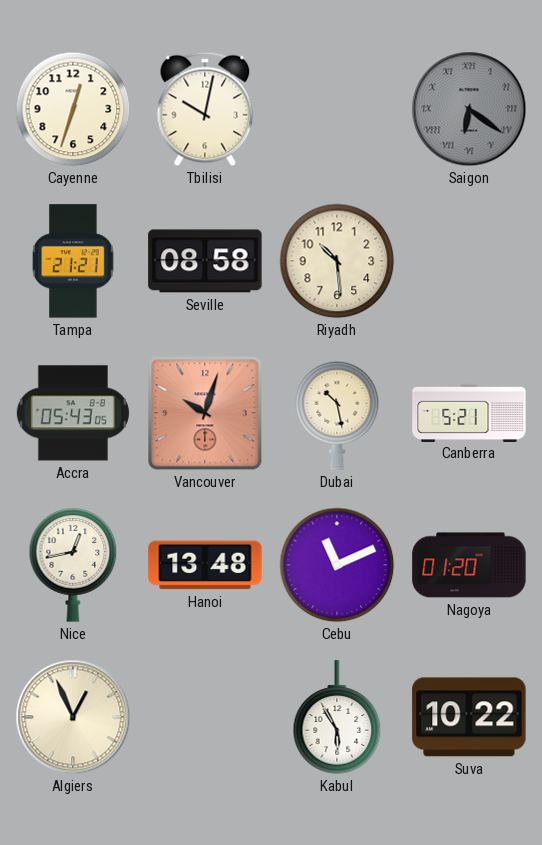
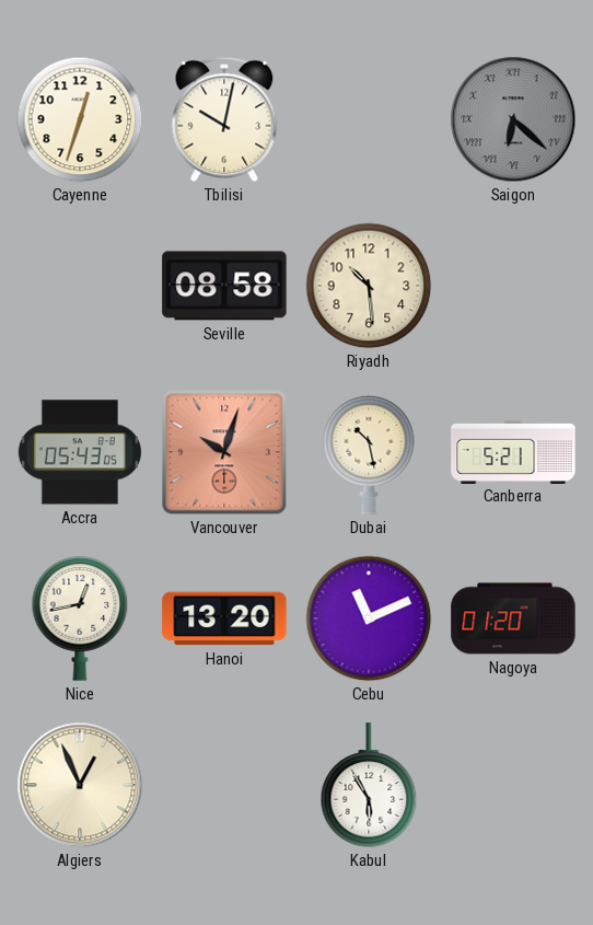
Saigon: 6:21 -> 6:22 (513, 119)
Tampa: 21:21 -> none (73, 261)
Hanoi: 13:48 -> 13:20 (224, 618)
Suva: 10:22 -> none (469, 717)
